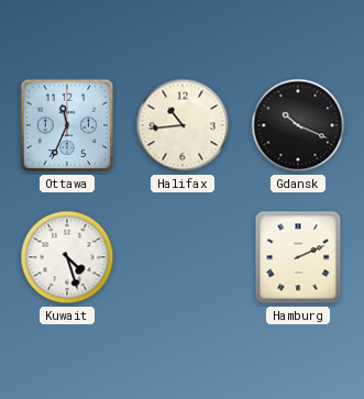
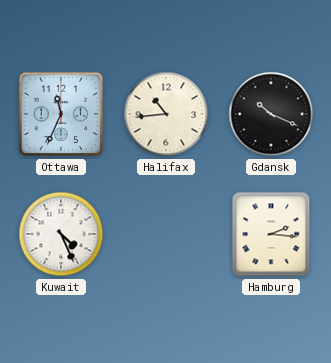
Kuwait: 4:27 -> 4:26 (61, 234)
Hamburg: 2:11 -> 2:16 (271, 234)
